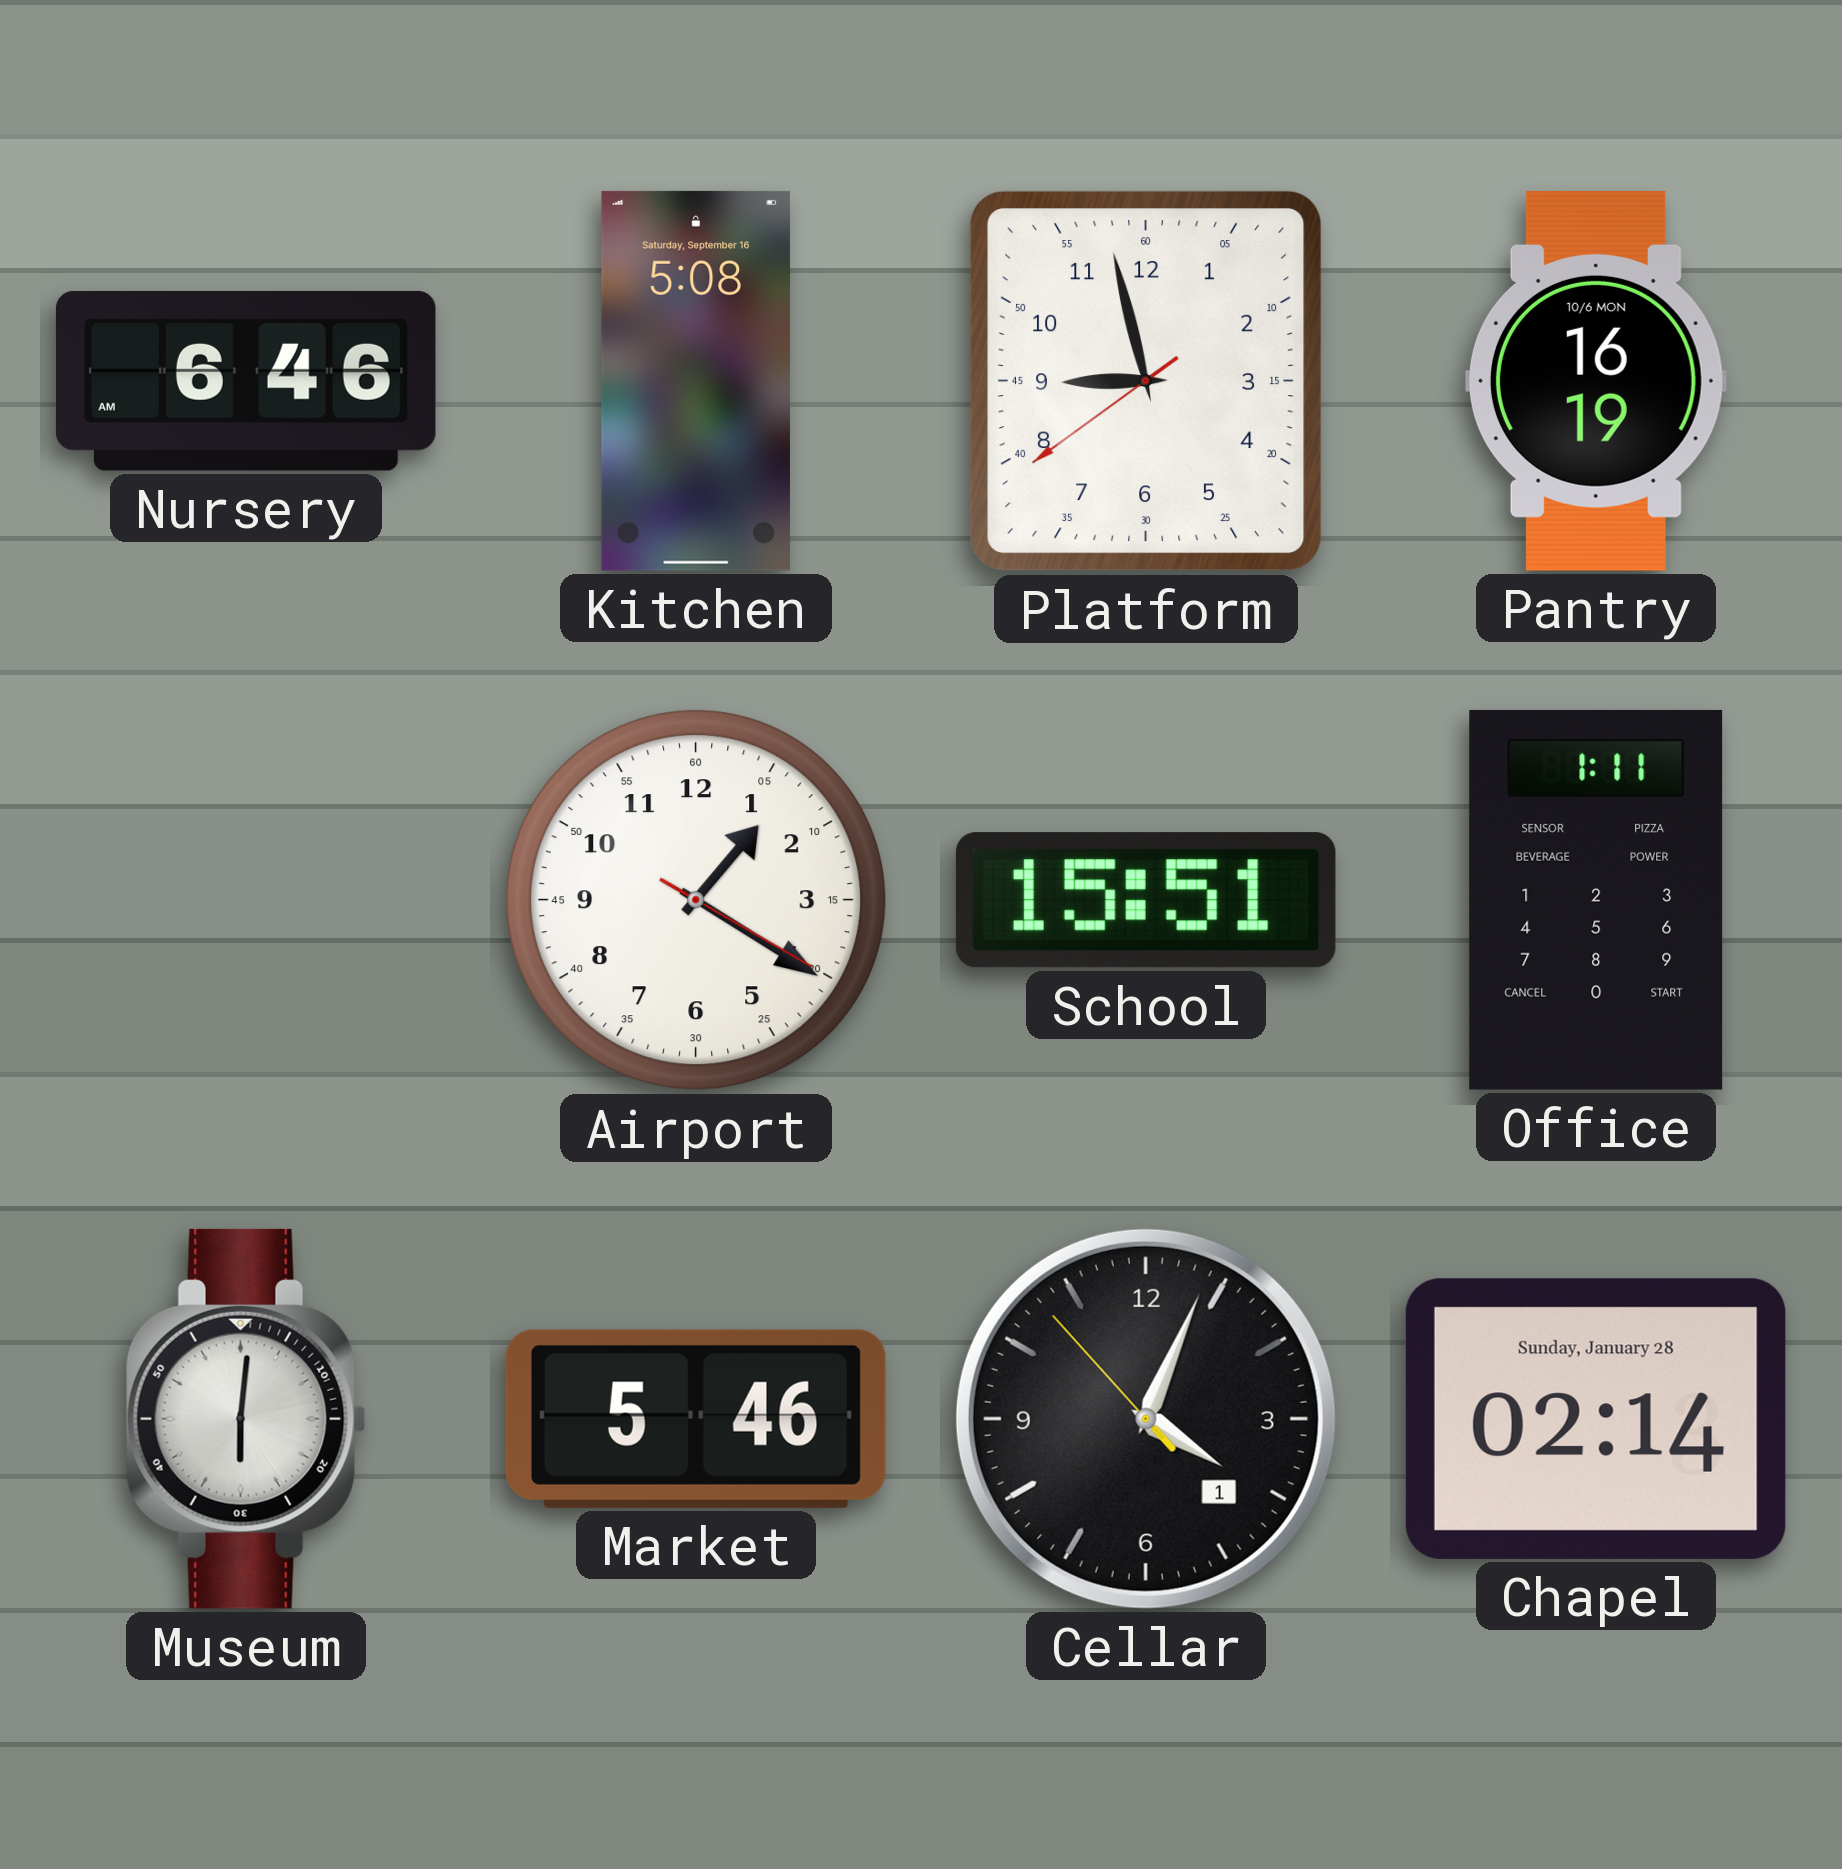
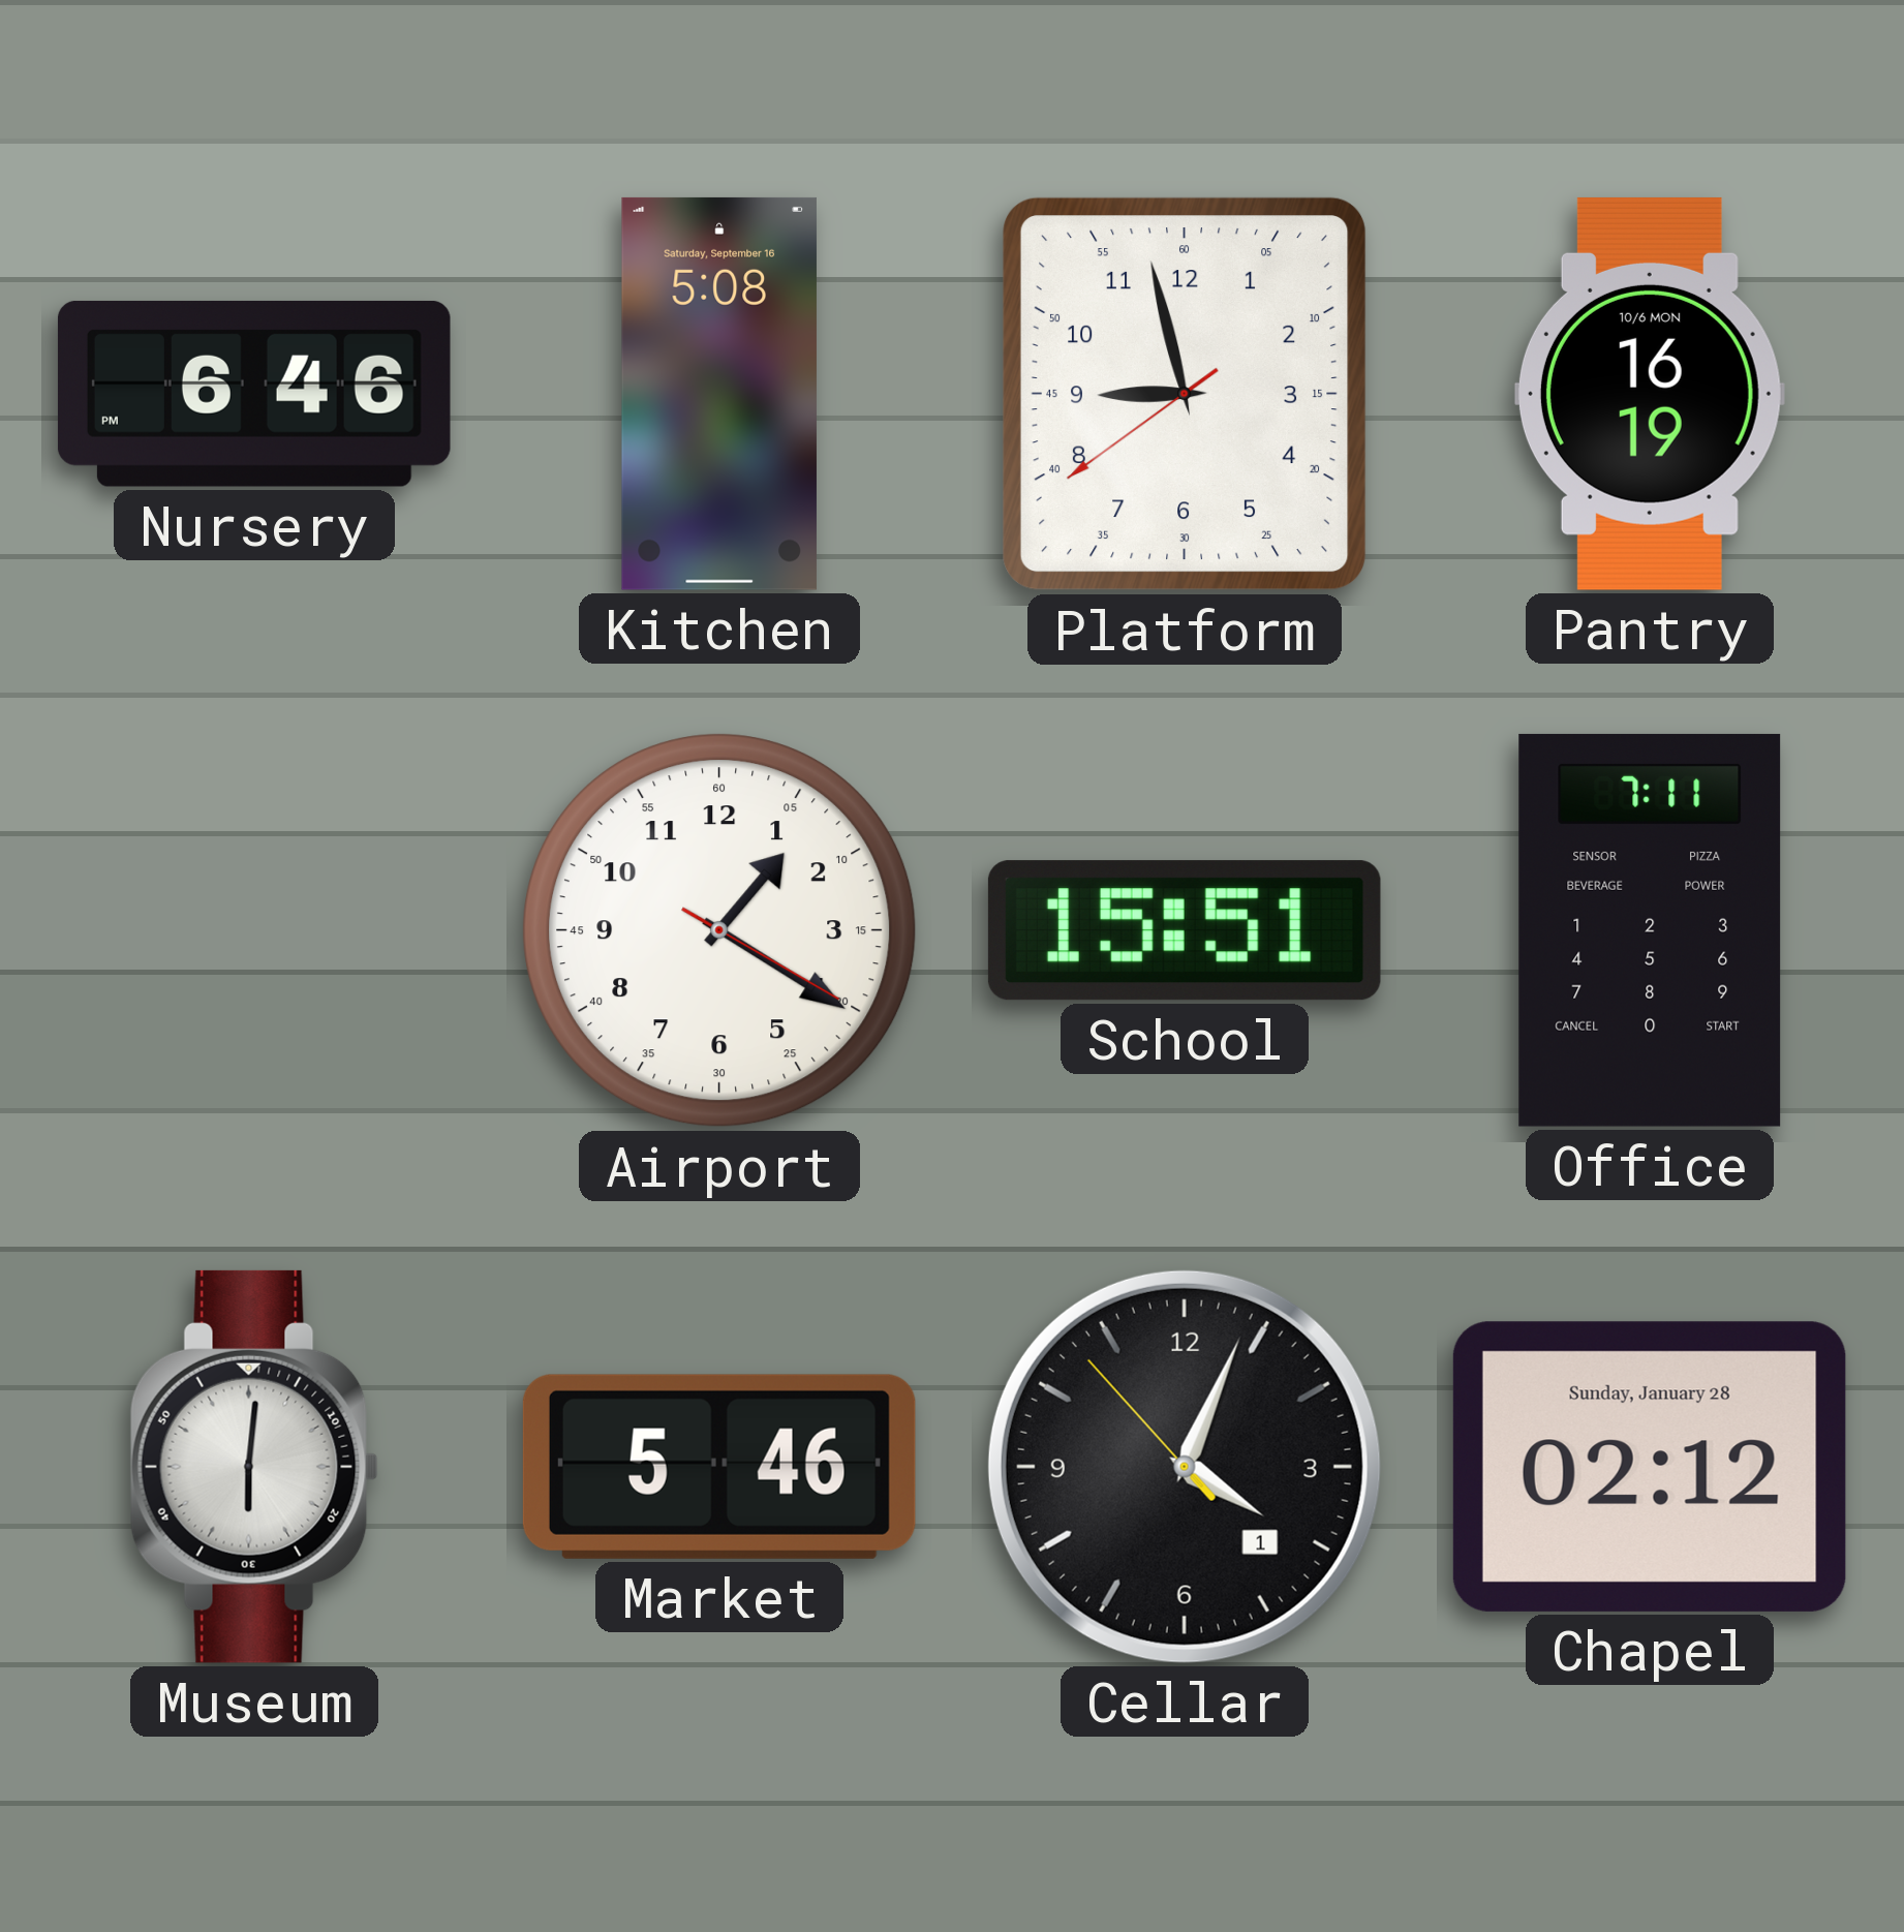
Nursery: 6:46 AM -> 6:46 PM (254, 394)
Office: 1:11 -> 7:11 (1650, 930)
Chapel: 02:14 -> 02:12 (1650, 1467)
